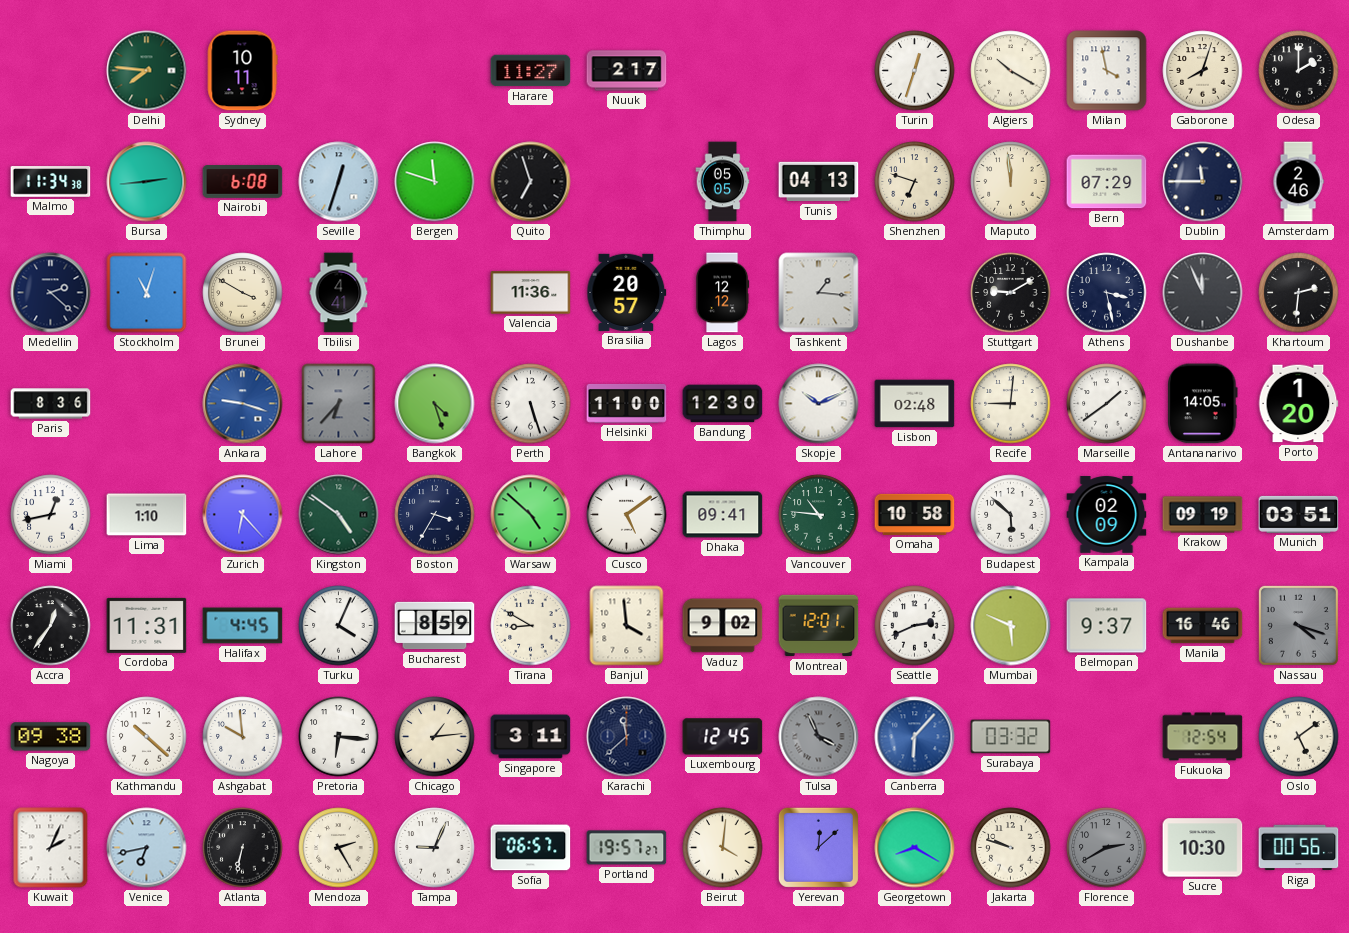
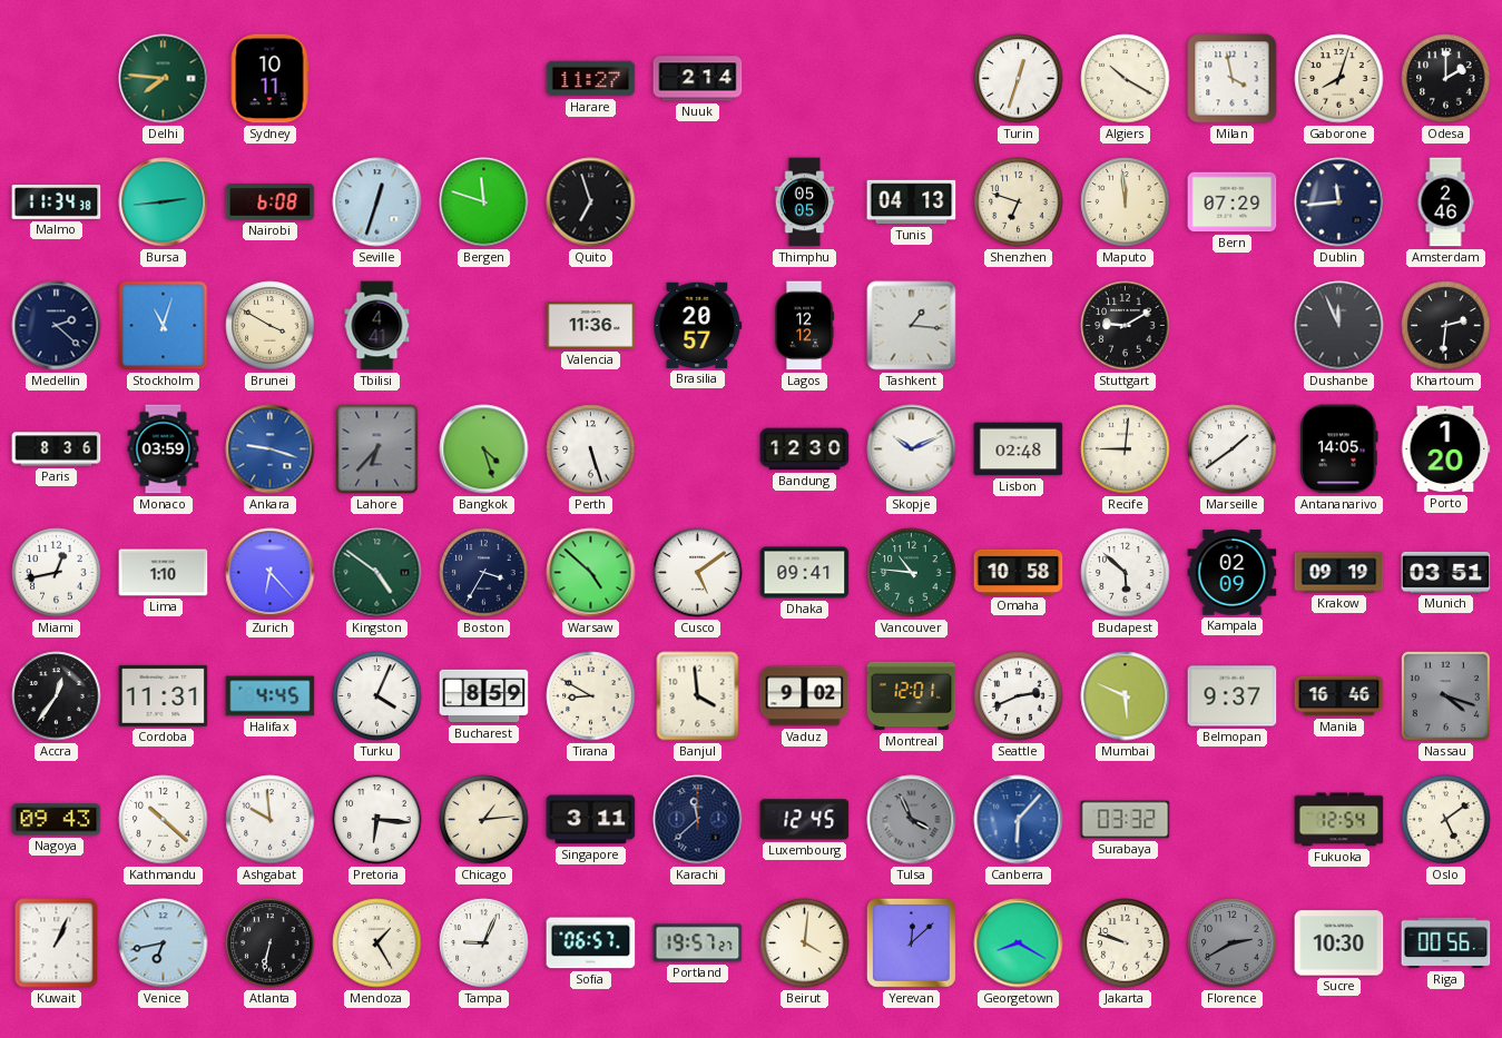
Nuuk: 2:17 -> 2:14 (698, 79)
Dublin: 11:45 -> 11:44 (1339, 202)
Athens: 3:28 -> none (1107, 293)
Monaco: none -> 03:59 (164, 449)
Helsinki: 11:00 -> none (627, 403)
Nagoya: 09:38 -> 09:43 (57, 820)
Kuwait: 2:04 -> 1:04 (57, 943)
Mendoza: 2:25 -> 1:25 (377, 943)
